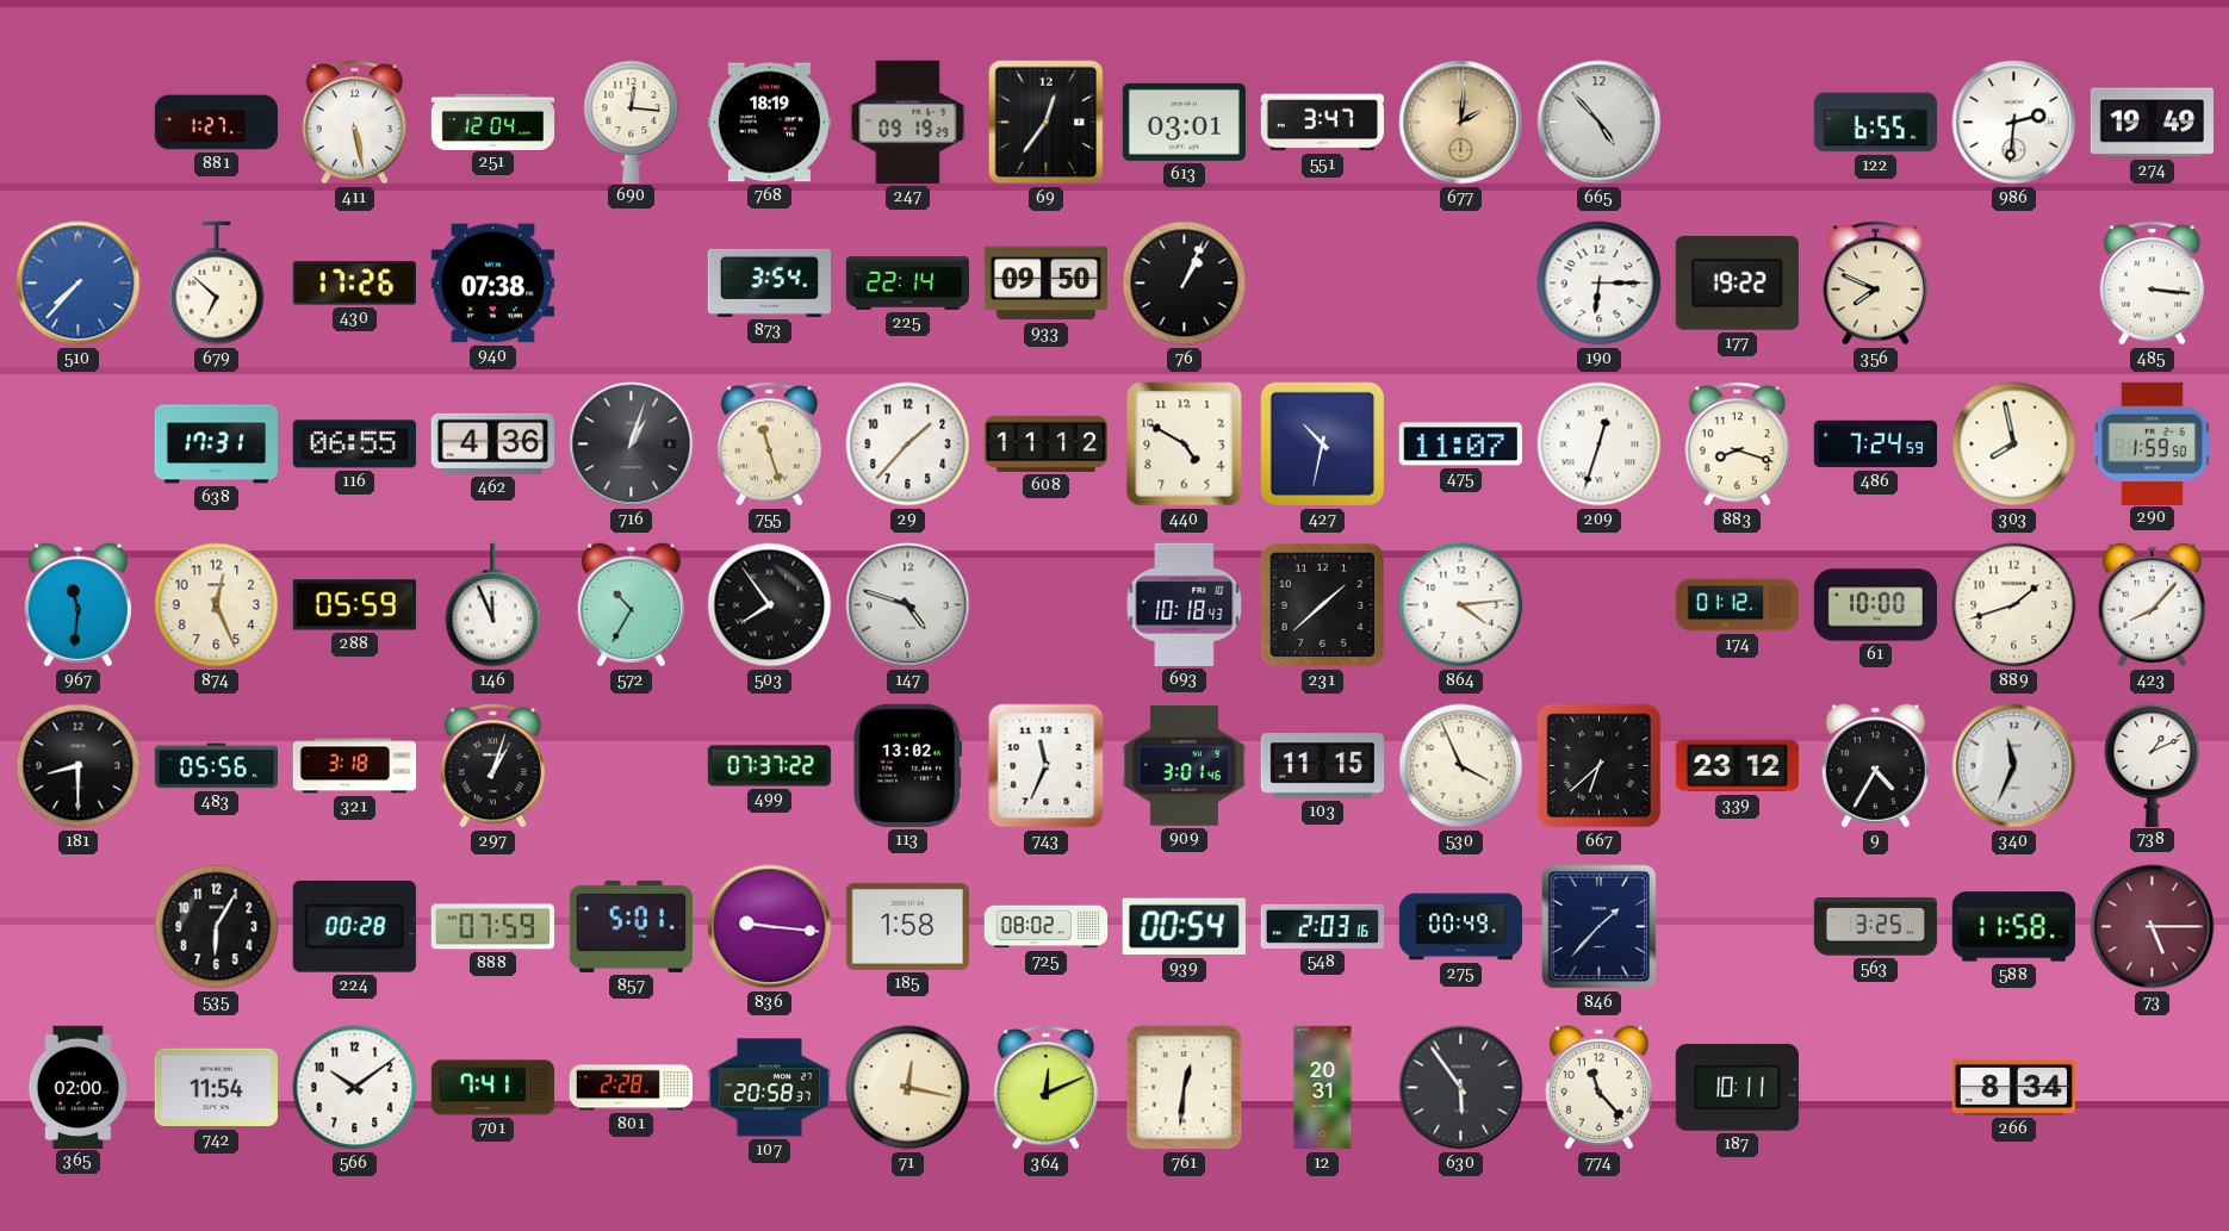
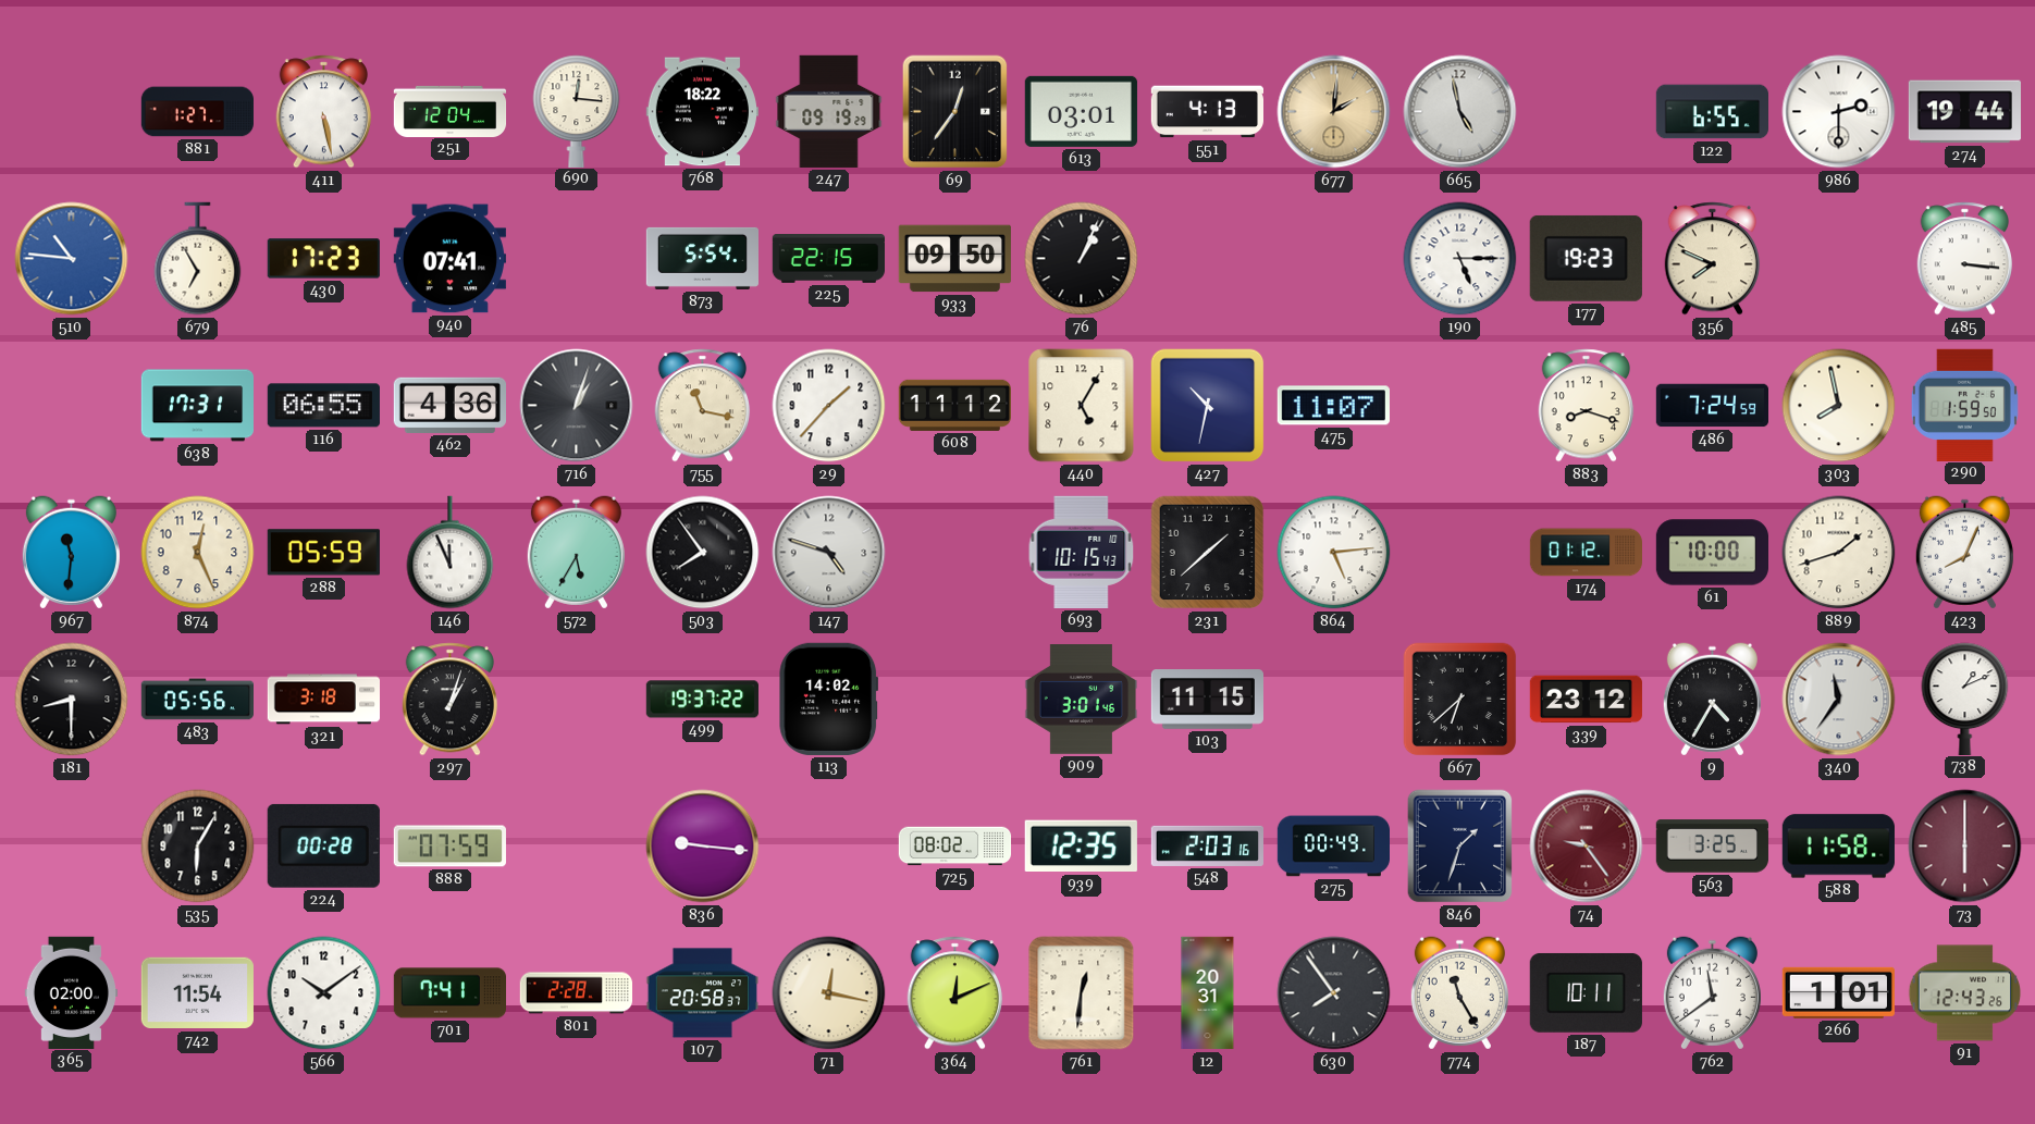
768: 18:19 -> 18:22 (702, 112)
551: 3:47 -> 4:13 (1207, 112)
665: 4:53 -> 4:58 (1460, 112)
986: 2:31 -> 2:30 (1839, 112)
274: 19:49 -> 19:44 (1964, 112)
510: 7:37 -> 10:46 (72, 259)
679: 6:52 -> 6:55 (198, 259)
430: 17:26 -> 17:23 (323, 259)
940: 07:38 -> 07:41 (449, 259)
873: 3:54 -> 5:54 (702, 258)
225: 22:14 -> 22:15 (828, 259)
190: 6:15 -> 5:15 (1460, 259)
177: 19:22 -> 19:23 (1586, 258)
755: 11:27 -> 11:17 (703, 406)
440: 4:50 -> 5:05 (1082, 406)
209: 12:33 -> none (1600, 444)
572: 10:35 -> 5:35 (576, 553)
693: 10:18 -> 10:15 (1082, 552)
864: 4:14 -> 5:14 (1334, 553)
423: 8:07 -> 8:04 (1964, 553)
499: 07:37 -> 19:37 (702, 700)
113: 13:02 -> 14:02 (829, 699)
743: 11:34 -> none (1047, 766)
530: 3:56 -> none (1461, 766)
340: 11:34 -> 11:36 (1839, 700)
857: 5:01 -> none (631, 926)
185: 1:58 -> none (907, 926)
939: 00:54 -> 12:35 (1081, 847)
846: 1:37 -> 1:33 (1460, 847)
74: none -> 9:24 (1587, 847)
73: 5:15 -> 6:00 (1965, 847)
630: 5:54 -> 7:54 (1334, 993)
774: 11:23 -> 11:25 (1459, 993)
762: none -> 11:39 (1712, 993)
266: 8:34 -> 1:01 (1838, 992)
91: none -> 12:43 (1965, 993)
